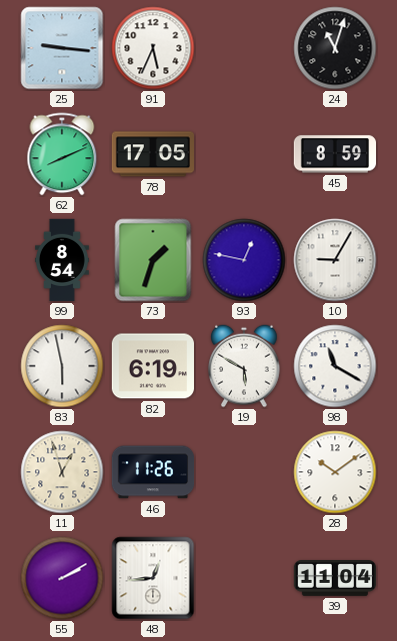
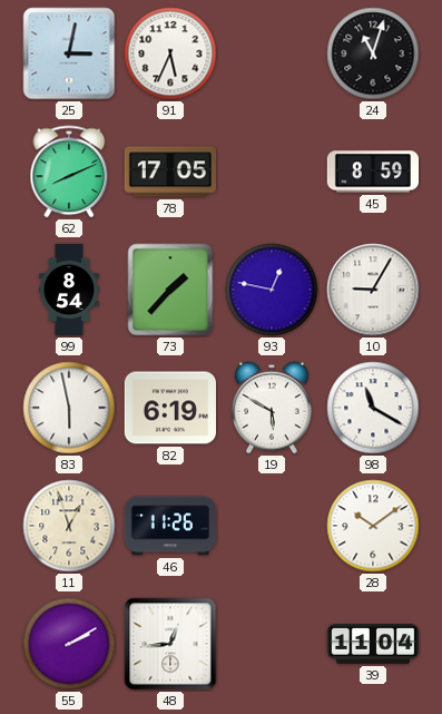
25: 9:16 -> 3:02 (69, 53)
73: 1:33 -> 1:37 (170, 290)
